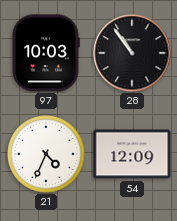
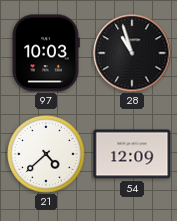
28: 10:54 -> 10:57 (132, 53)
21: 4:34 -> 4:38 (46, 154)
